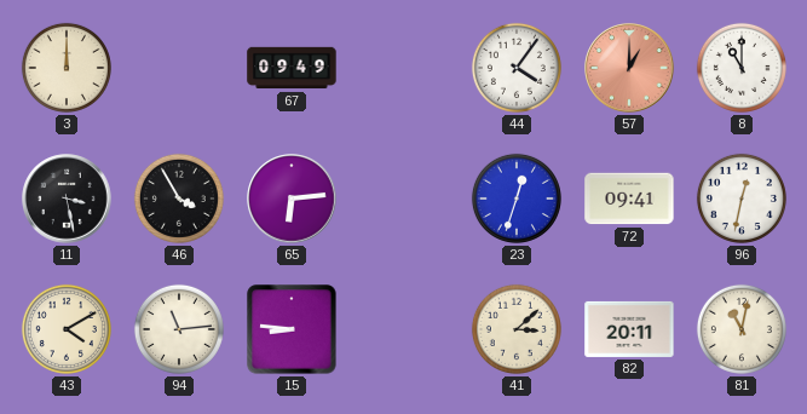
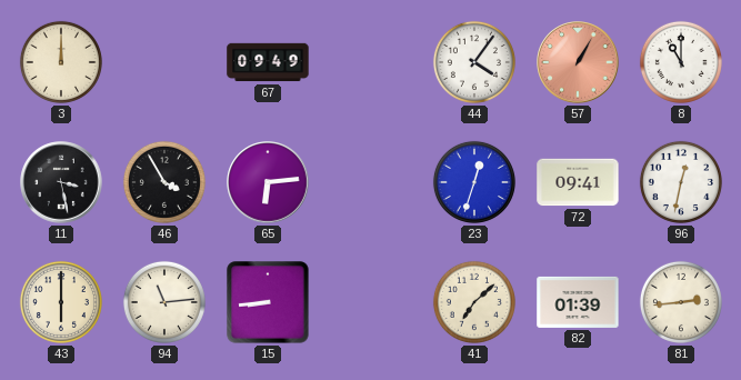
57: 1:00 -> 1:05 (578, 62)
43: 4:10 -> 6:00 (61, 302)
15: 8:46 -> 8:44 (268, 302)
41: 3:08 -> 7:08 (474, 302)
82: 20:11 -> 01:39 (578, 302)
81: 11:02 -> 2:44 (681, 302)
